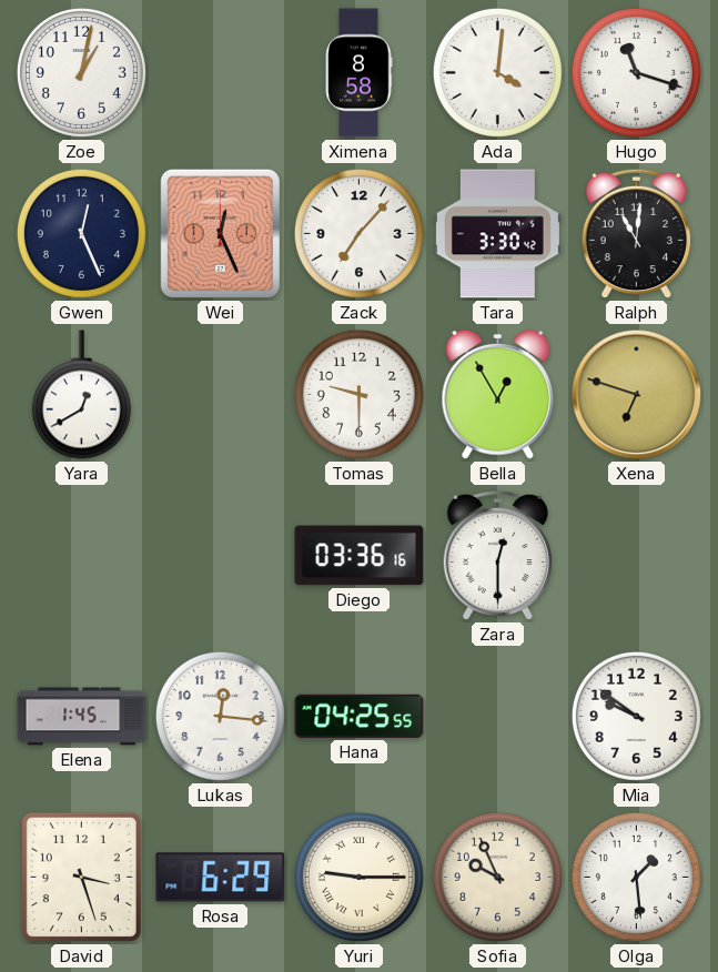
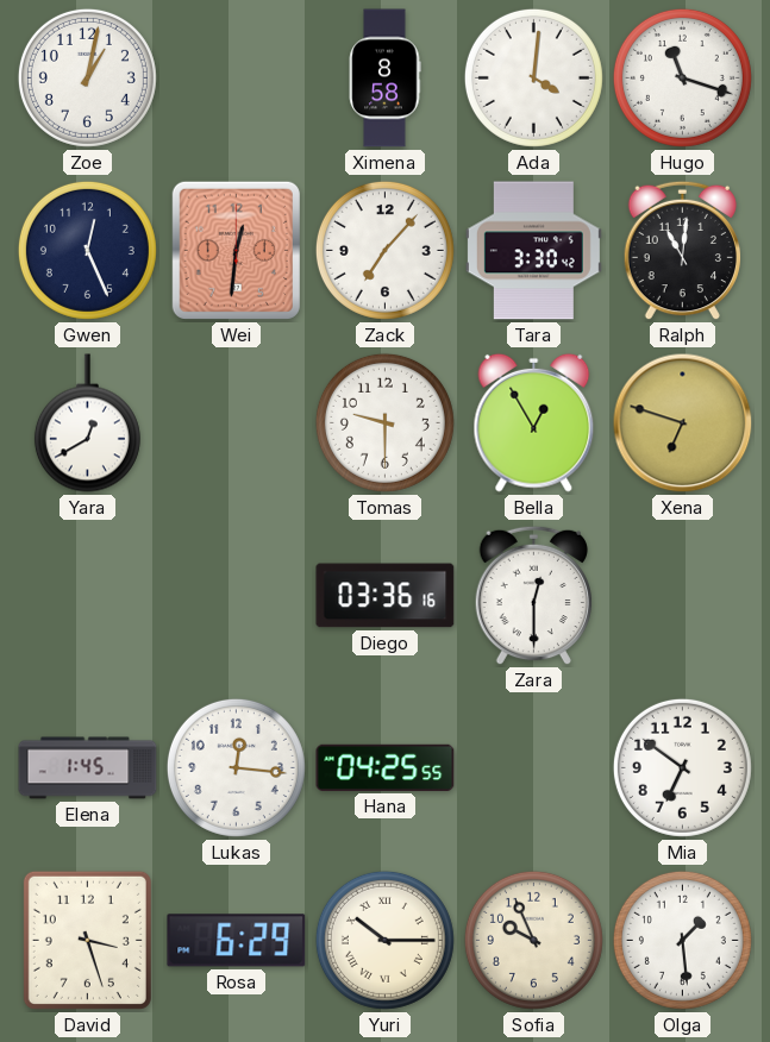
Wei: 12:26 -> 12:31 (236, 250)
Mia: 9:51 -> 6:51 (682, 767)
Yuri: 9:15 -> 10:15 (384, 940)
